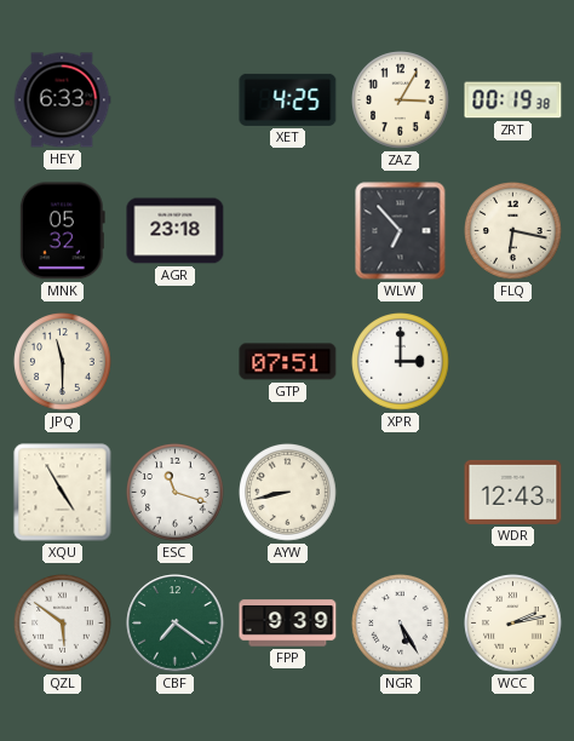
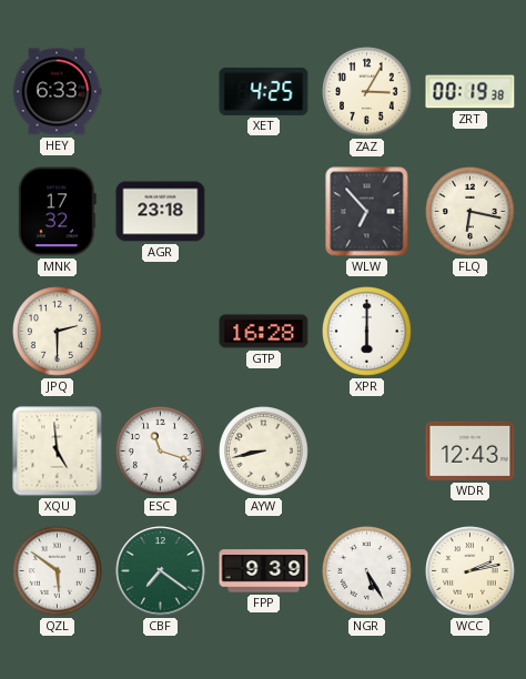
MNK: 05:32 -> 17:32 (57, 212)
JPQ: 11:30 -> 2:30 (58, 332)
GTP: 07:51 -> 16:28 (264, 332)
XPR: 3:00 -> 6:00 (367, 332)
XQU: 4:55 -> 4:59 (58, 452)
